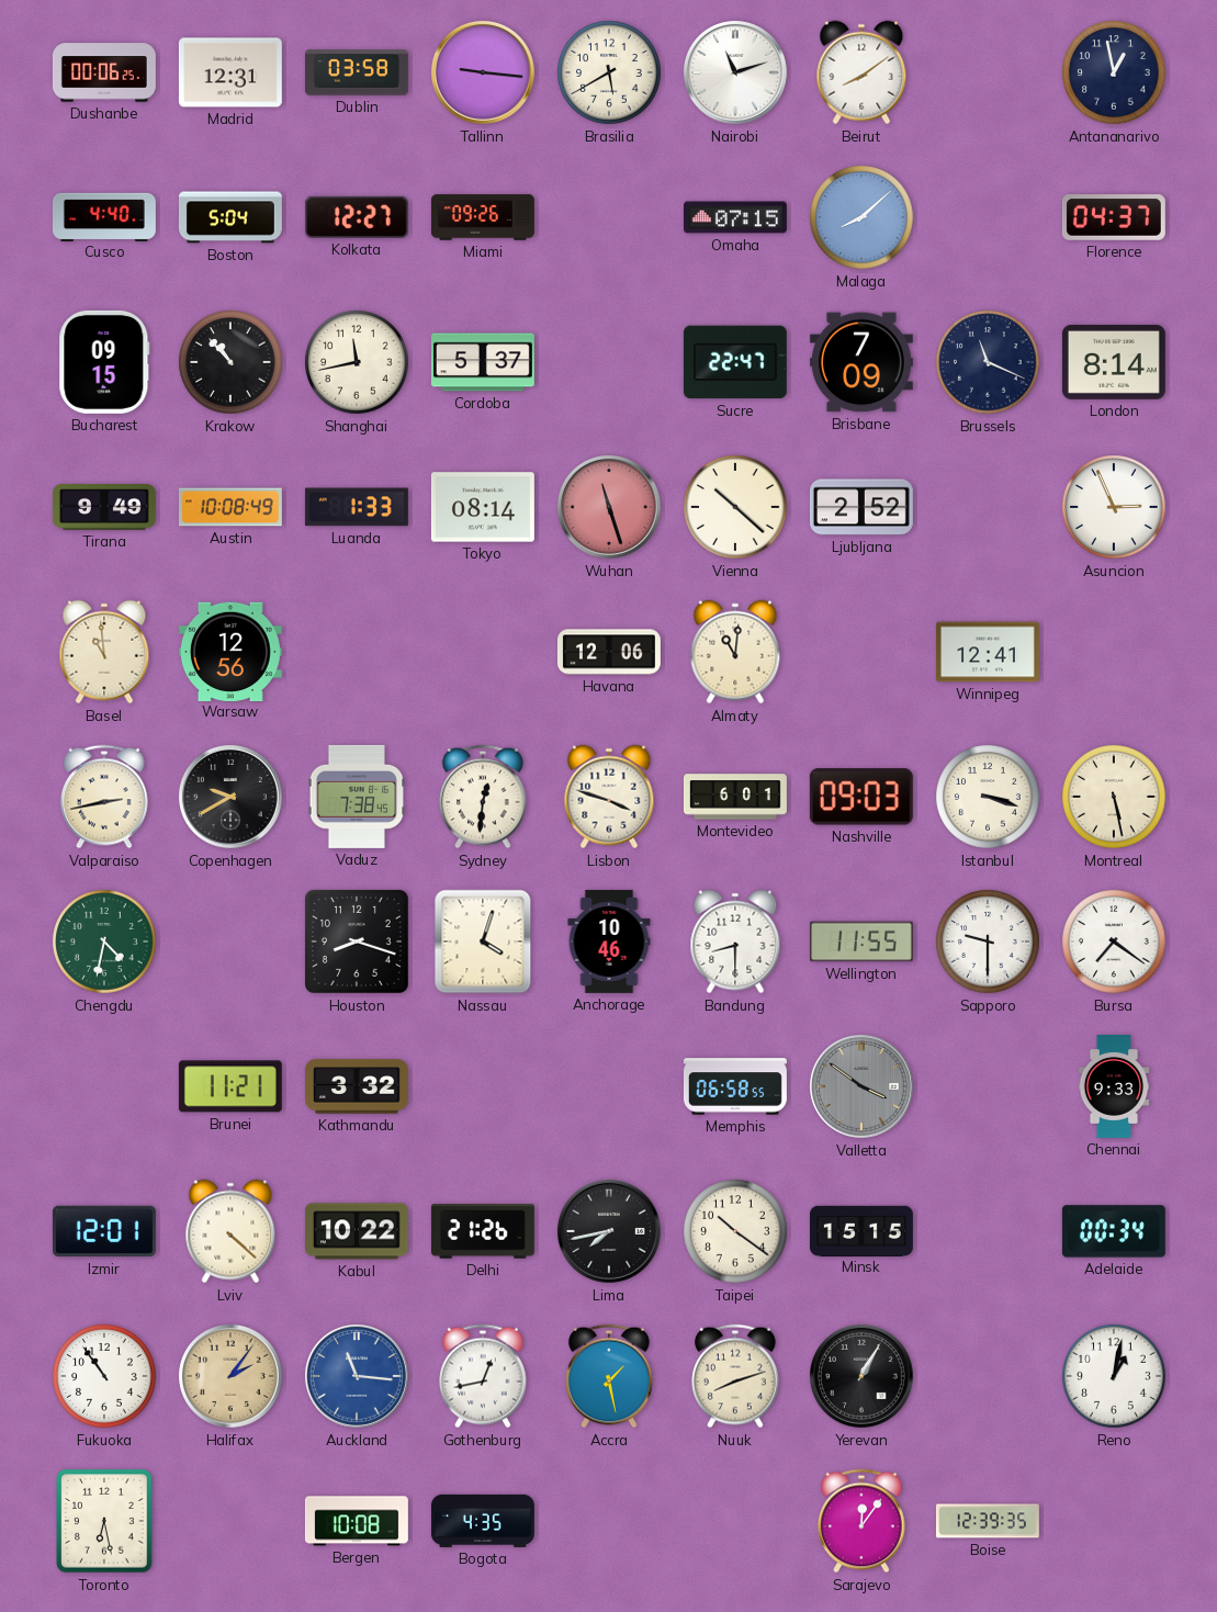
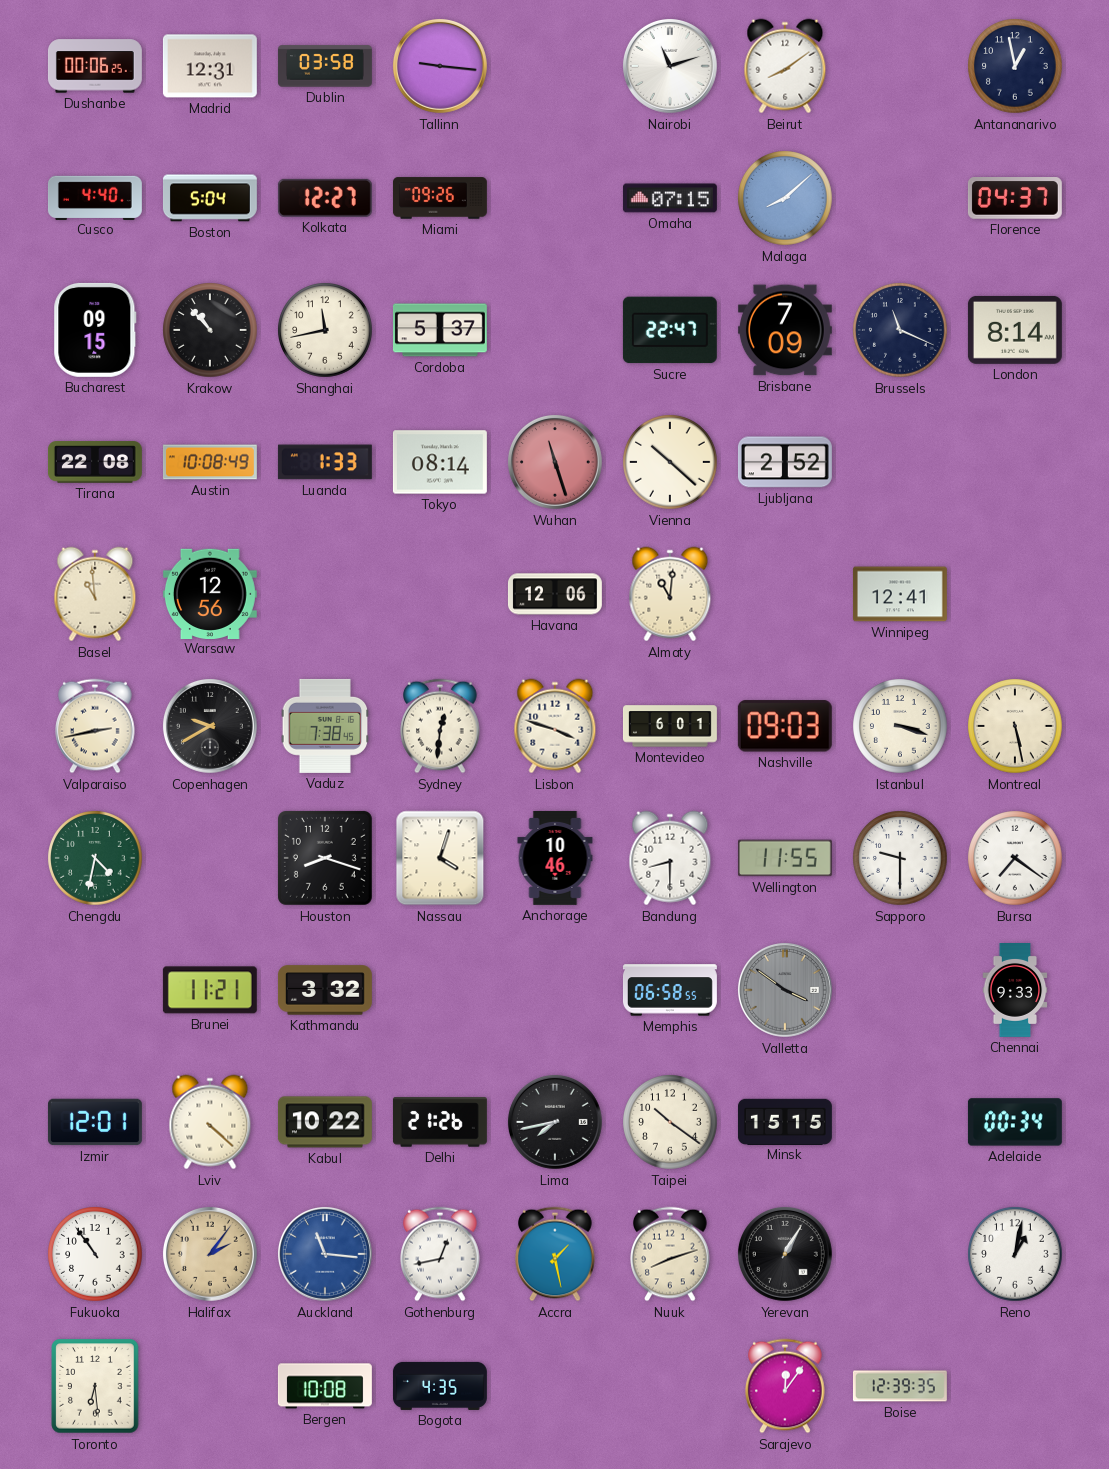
Brasilia: 5:40 -> none (609, 72)
Tirana: 9:49 -> 22:08 (95, 462)
Asuncion: 2:56 -> none (1114, 507)
Toronto: 6:28 -> 6:29 (95, 1386)
